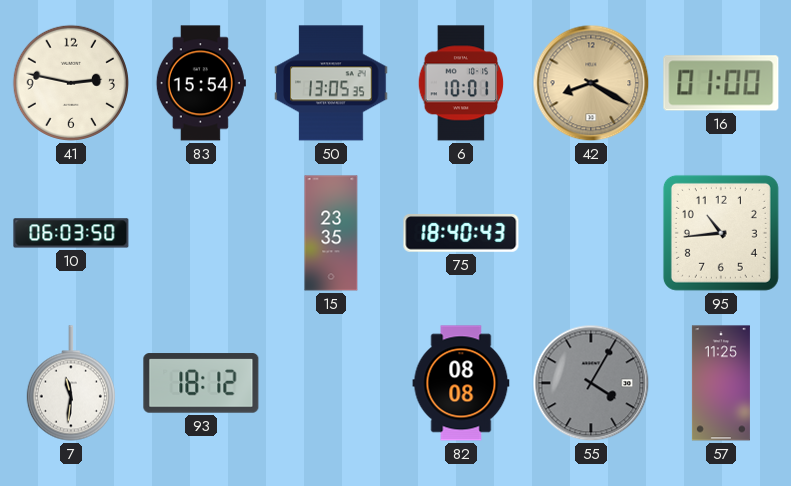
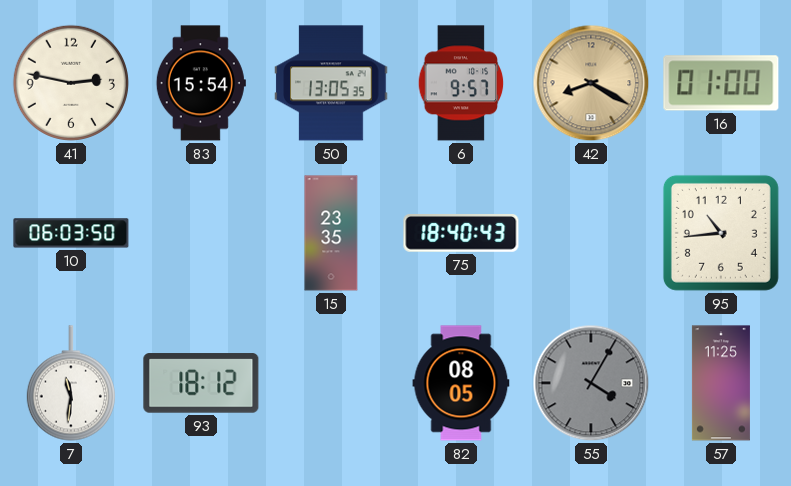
6: 10:01 -> 9:57 (461, 83)
82: 08:08 -> 08:05 (461, 383)
